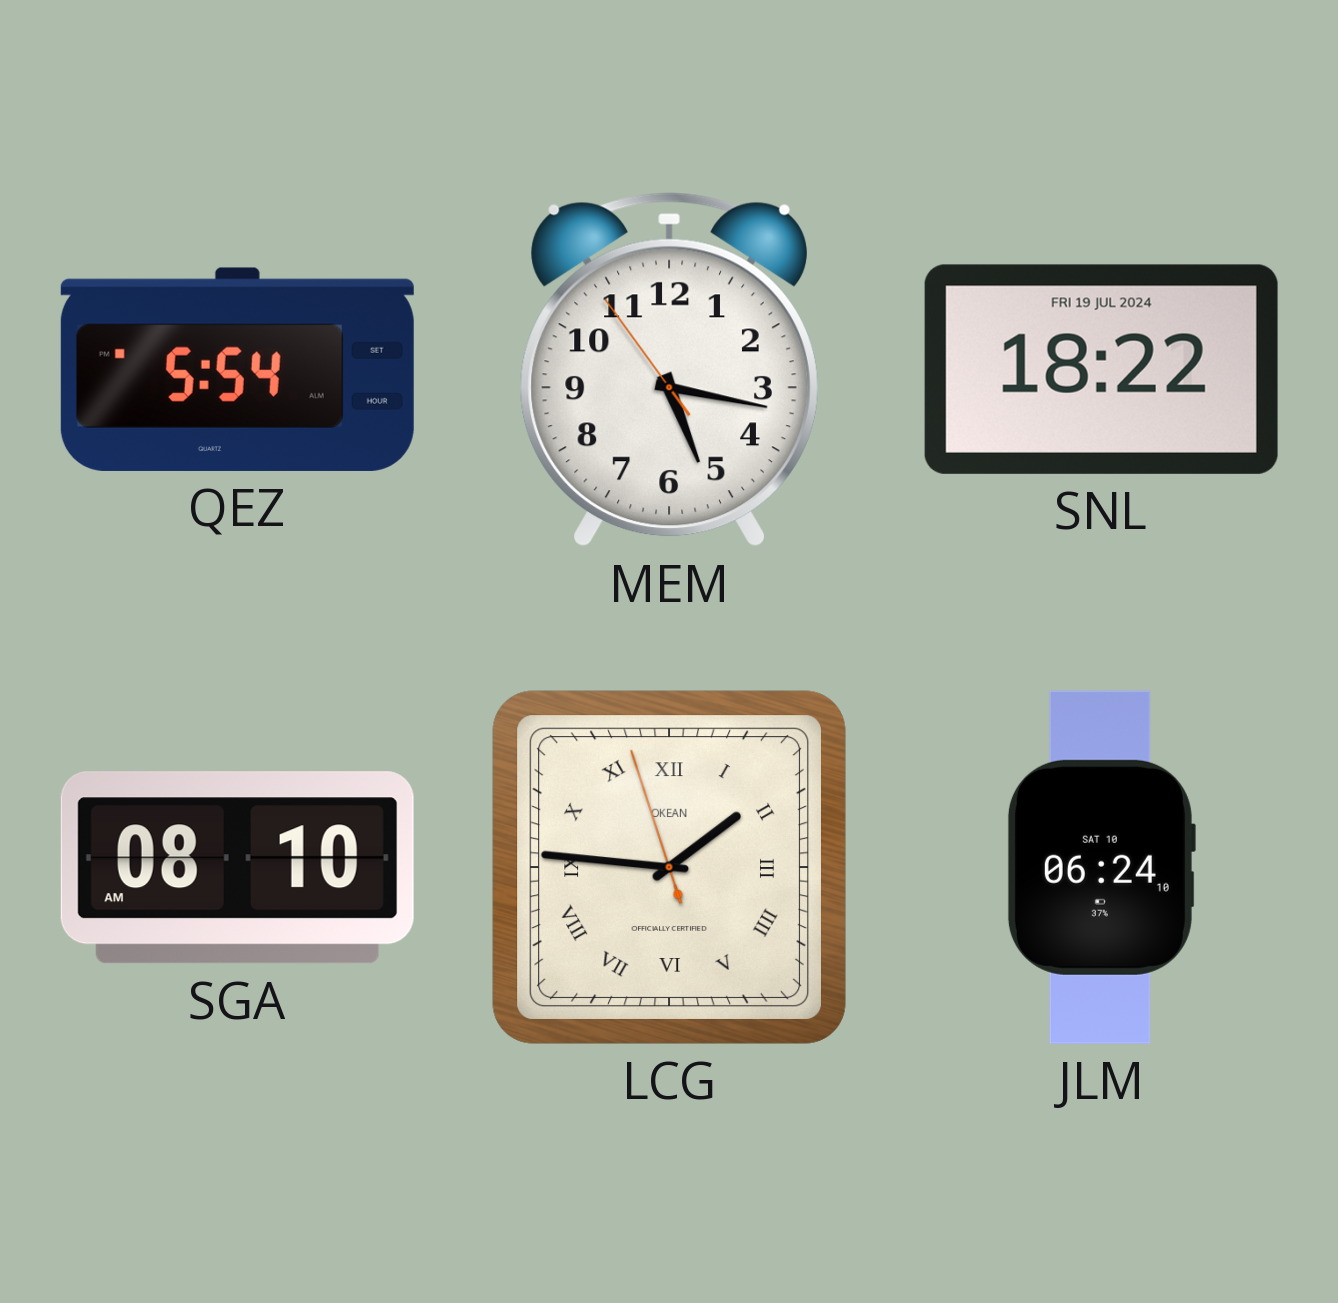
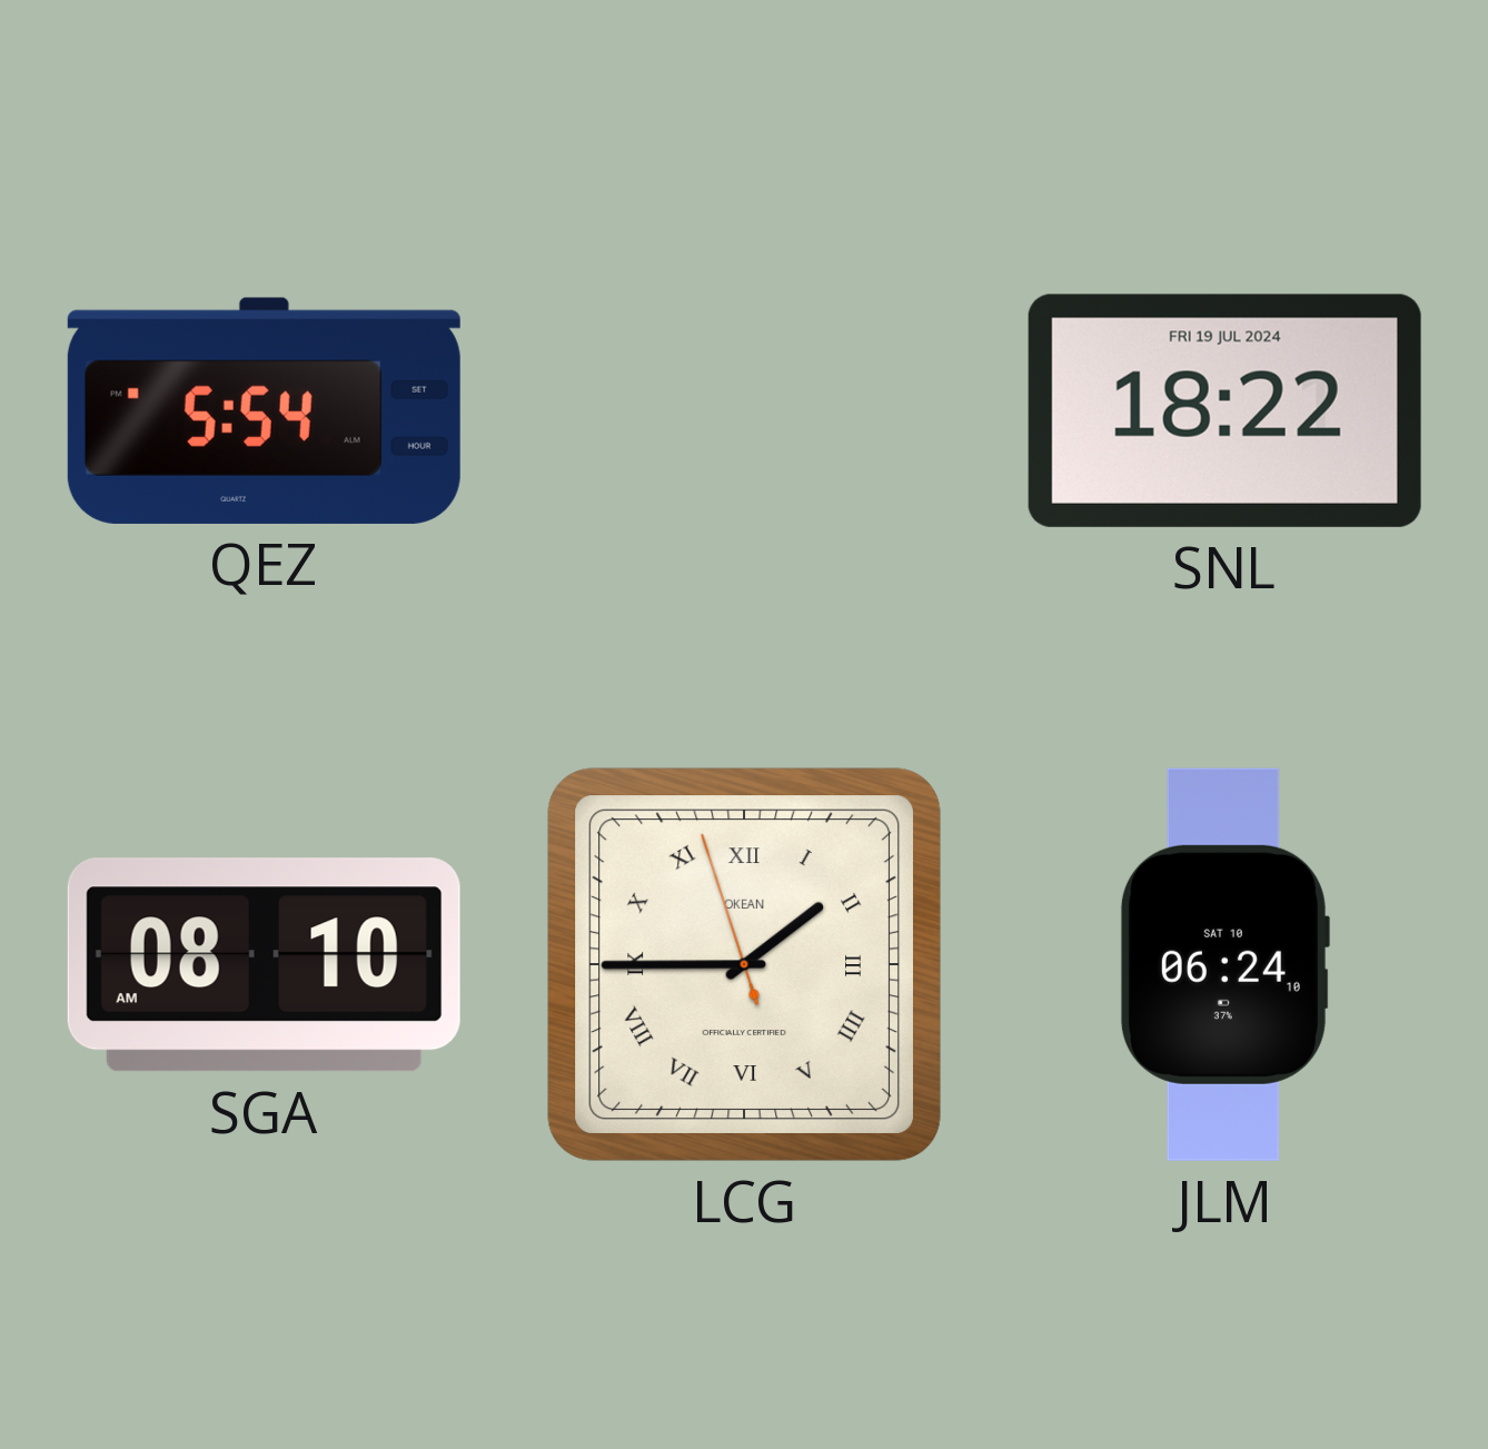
MEM: 5:16 -> none (669, 370)
LCG: 1:45 -> 1:44 (744, 964)
